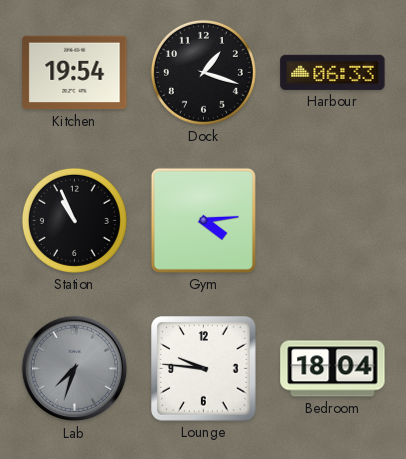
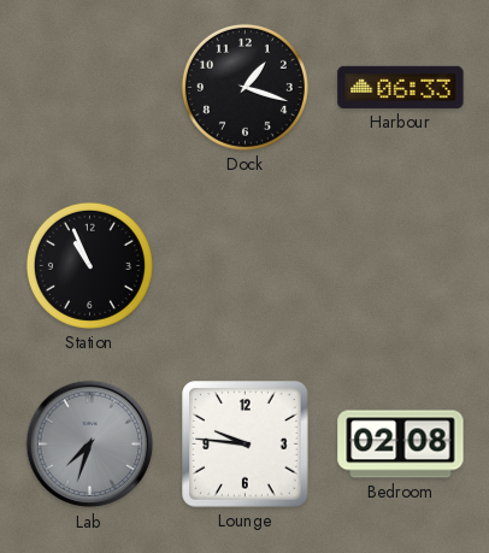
Kitchen: 19:54 -> none (75, 73)
Gym: 4:14 -> none (203, 220)
Bedroom: 18:04 -> 02:08 (401, 445)
